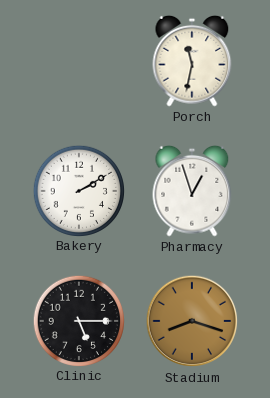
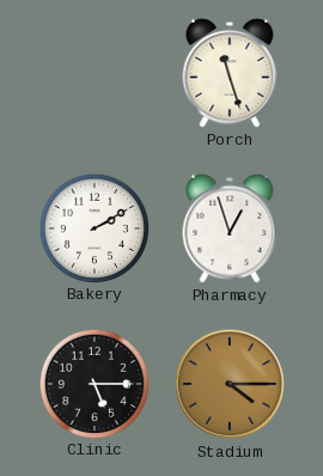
Porch: 11:32 -> 11:27 (230, 73)
Stadium: 8:18 -> 4:15 (230, 384)
